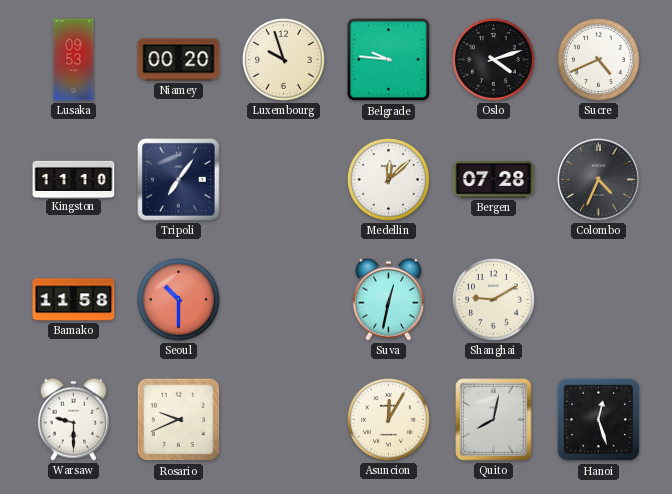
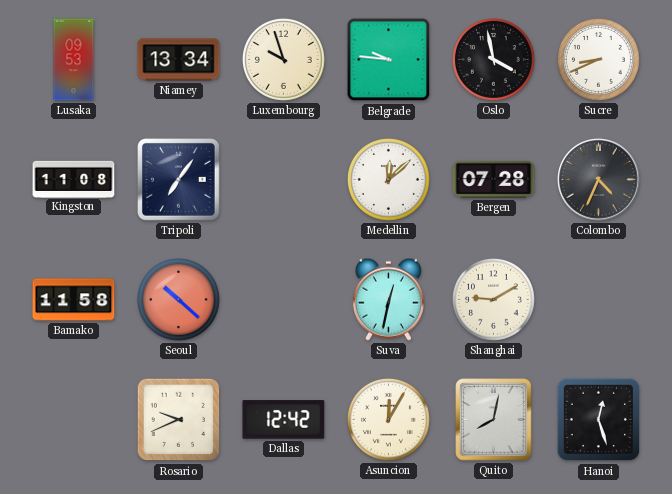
Niamey: 00:20 -> 13:34 (179, 60)
Oslo: 4:12 -> 3:58 (494, 60)
Sucre: 4:41 -> 8:41 (599, 60)
Kingston: 11:10 -> 11:08 (74, 179)
Seoul: 10:30 -> 10:22 (179, 300)
Warsaw: 9:30 -> none (73, 419)
Dallas: none -> 12:42 (284, 420)
